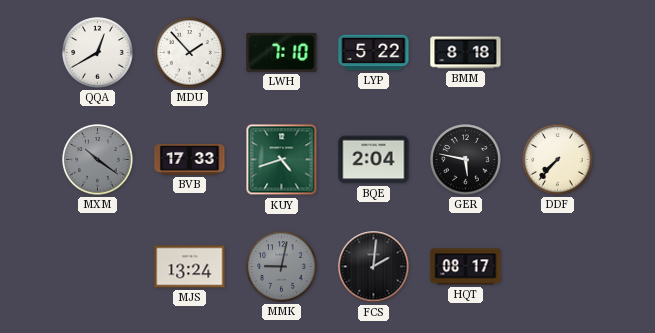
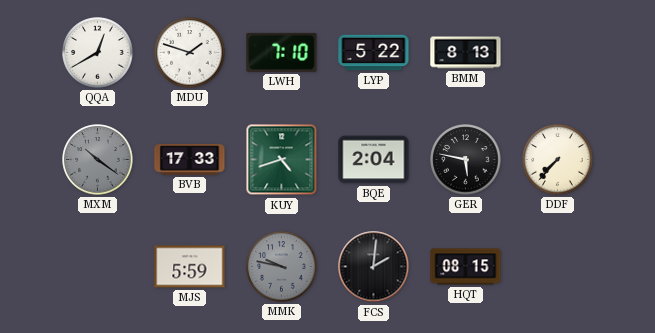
MDU: 1:53 -> 1:48 (190, 53)
BMM: 8:18 -> 8:13 (466, 53)
MJS: 13:24 -> 5:59 (190, 267)
MMK: 9:02 -> 9:47 (282, 267)
HQT: 08:17 -> 08:15 (466, 267)
